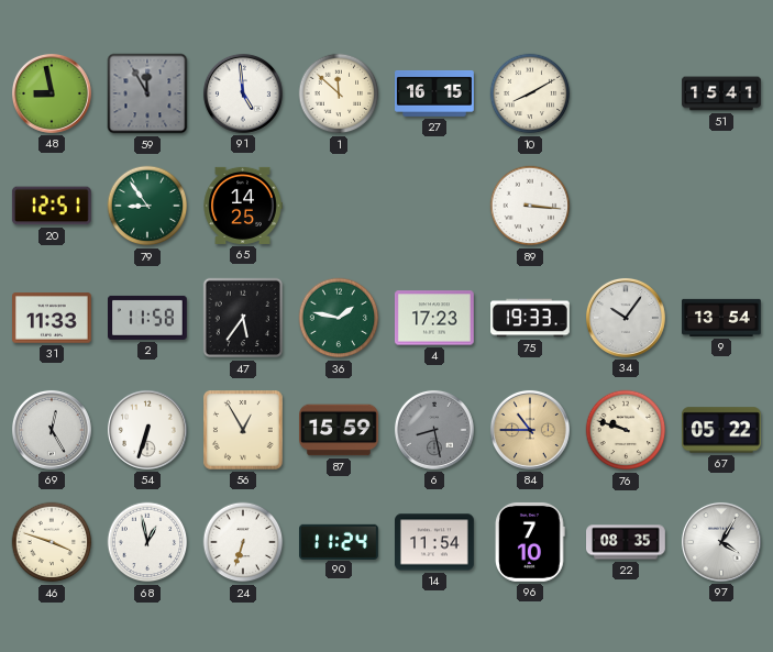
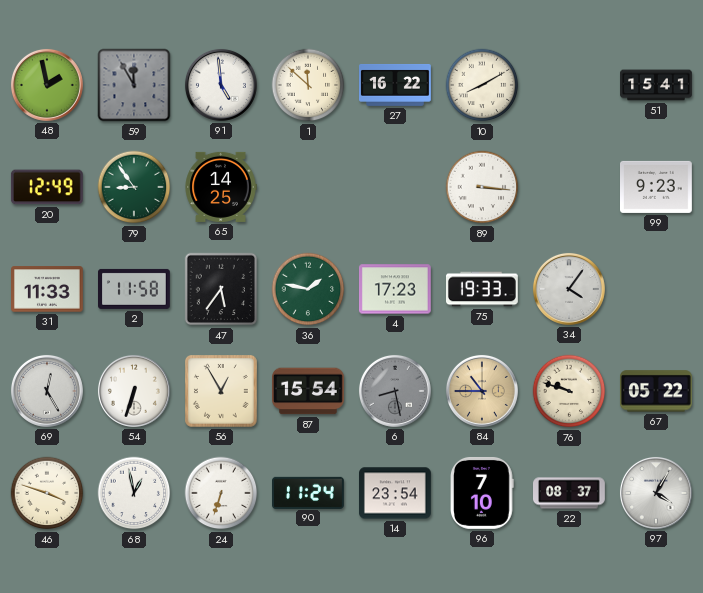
48: 8:58 -> 1:58 (47, 85)
27: 16:15 -> 16:22 (396, 85)
20: 12:51 -> 12:49 (47, 187)
99: none -> 9:23 (657, 187)
34: 10:06 -> 4:06 (569, 289)
9: 13:54 -> none (722, 318)
87: 15:59 -> 15:54 (309, 391)
14: 11:54 -> 23:54 (396, 493)
22: 08:35 -> 08:37 (570, 493)
